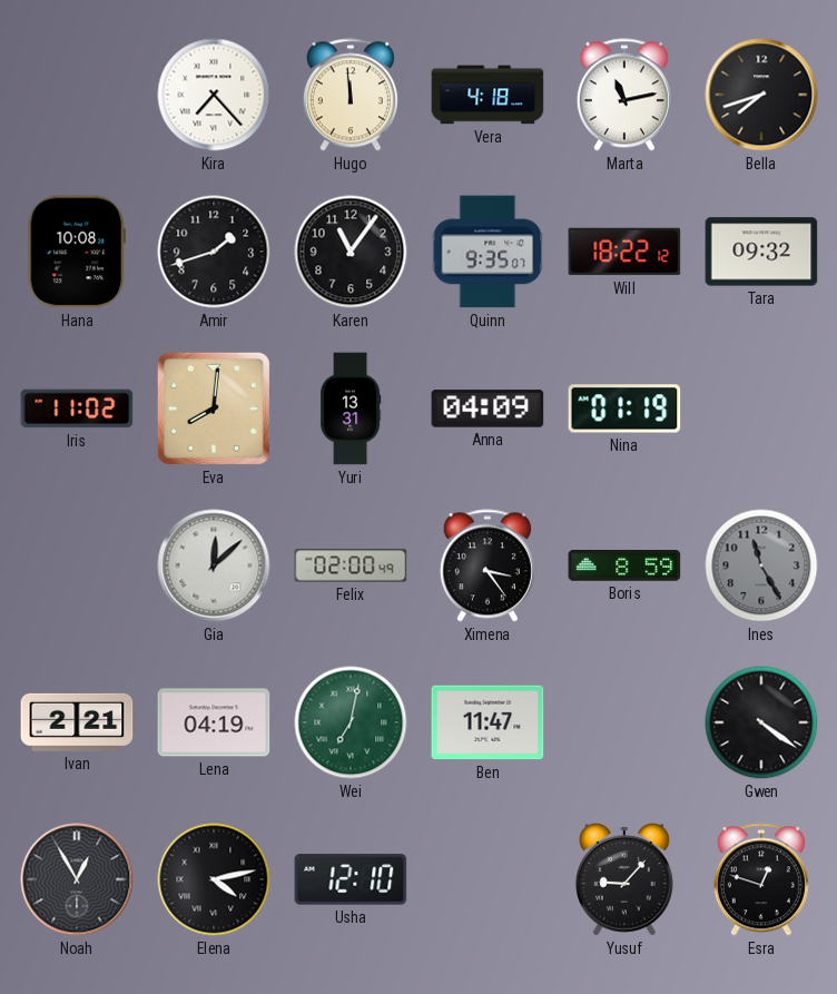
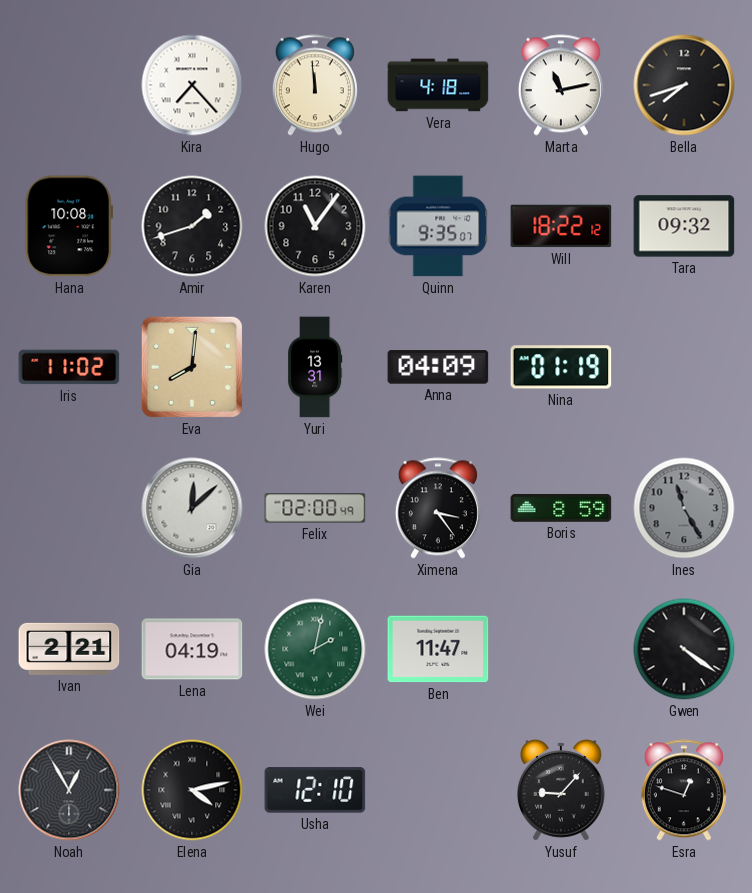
Wei: 7:02 -> 2:02 (315, 649)
